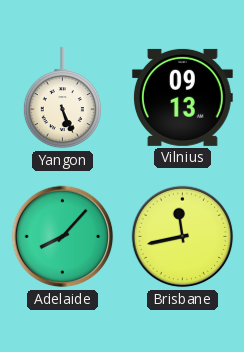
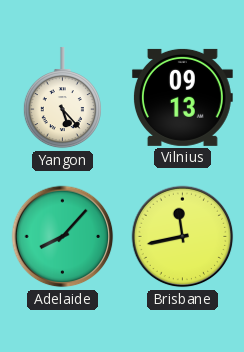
Yangon: 5:26 -> 5:23 (62, 98)
